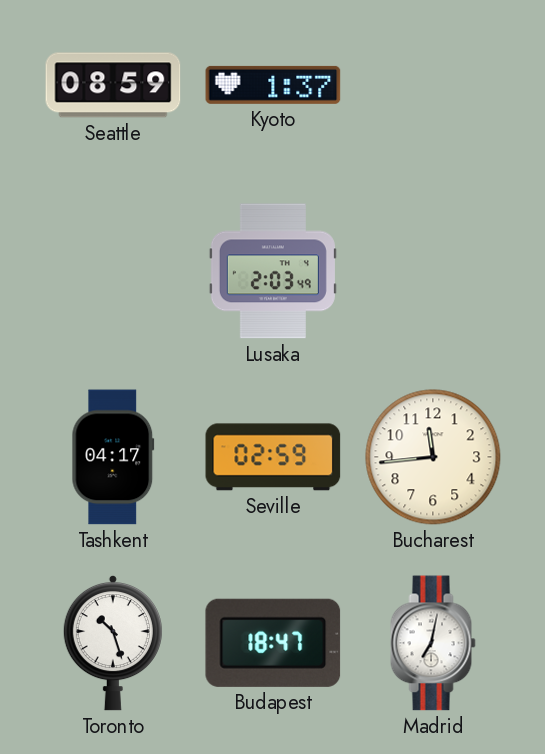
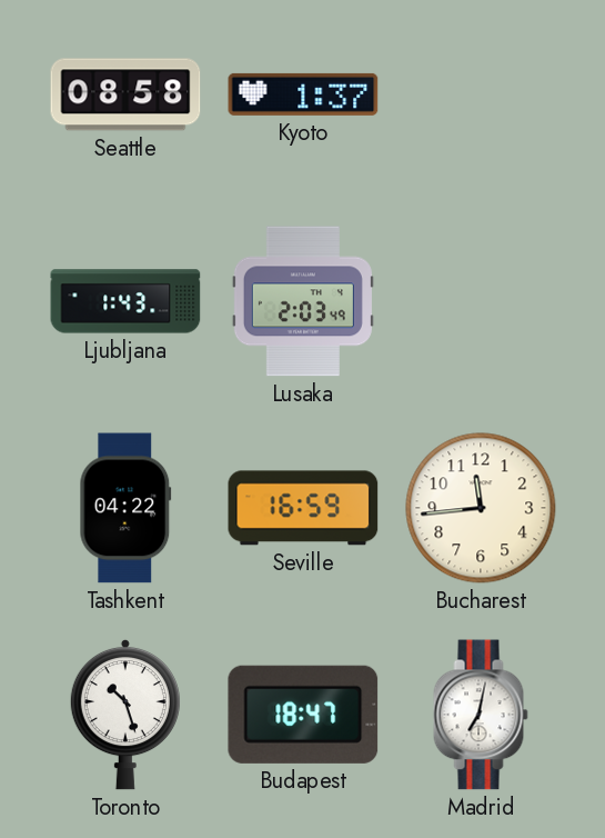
Seattle: 08:59 -> 08:58 (125, 94)
Ljubljana: none -> 1:43 (125, 301)
Tashkent: 04:17 -> 04:22 (125, 508)
Seville: 02:59 -> 16:59 (303, 508)
